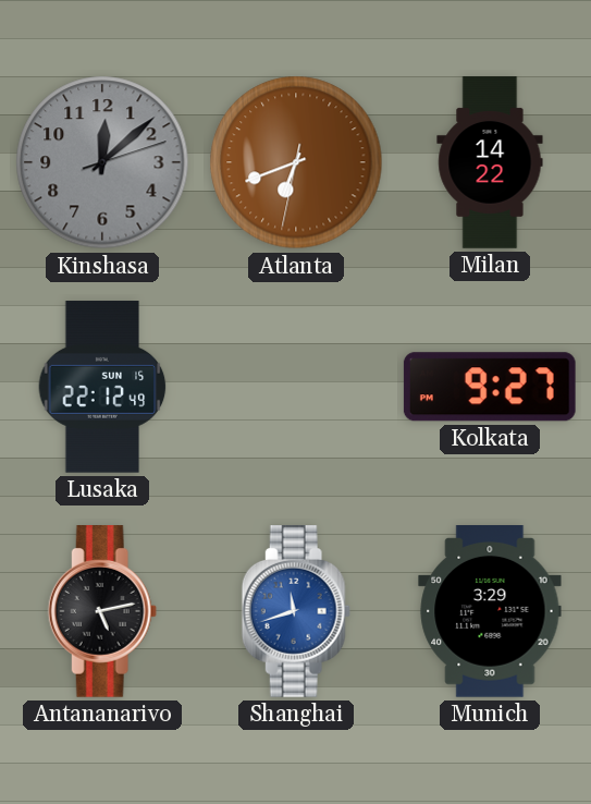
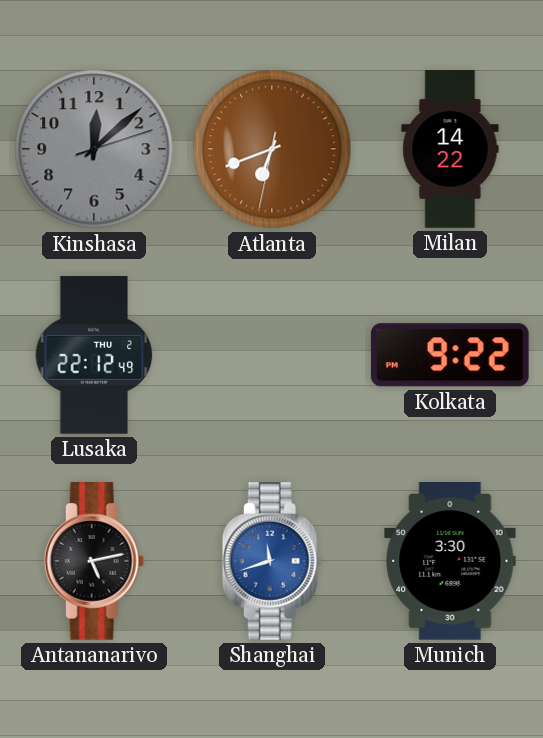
Lusaka date: SUN 15 -> THU 2 (94, 355)
Kolkata: 9:27 -> 9:22 (450, 355)
Munich: 3:29 -> 3:30 (450, 562)
